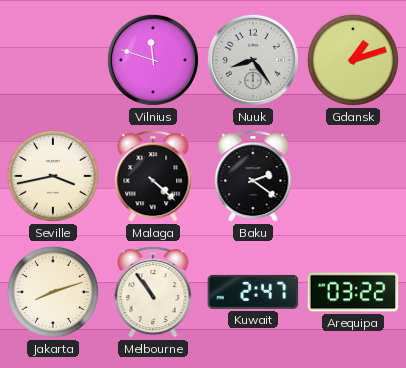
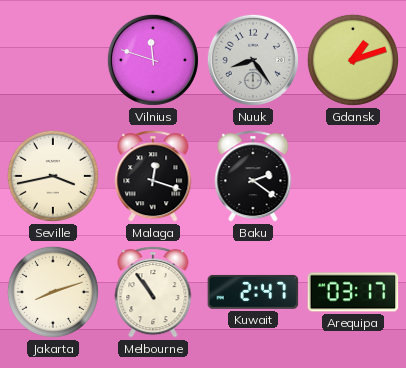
Malaga: 4:22 -> 12:18 (153, 176)
Arequipa: 03:22 -> 03:17 (353, 292)
